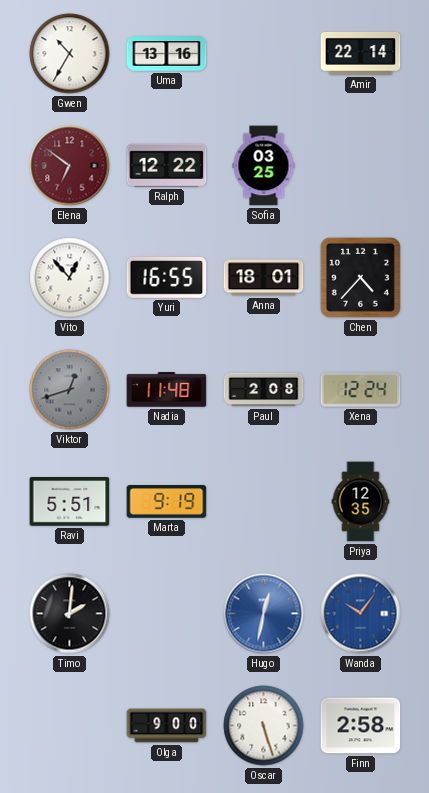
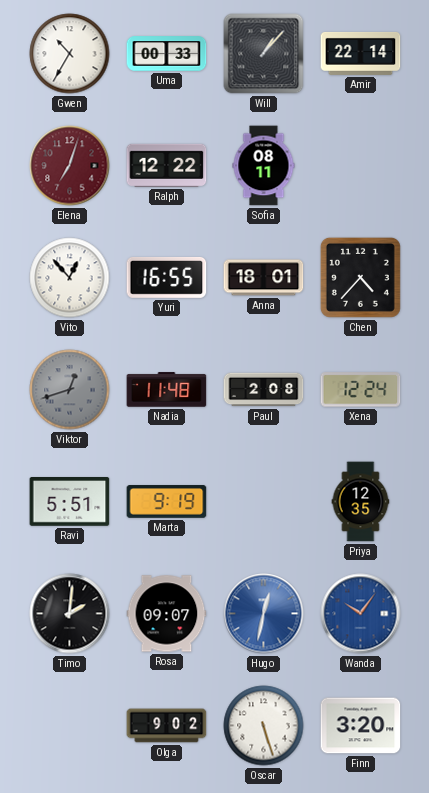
Uma: 13:16 -> 00:33 (167, 54)
Will: none -> 1:07 (264, 54)
Elena: 6:51 -> 7:03 (70, 166)
Sofia: 03:25 -> 08:11 (264, 166)
Rosa: none -> 09:07 (167, 614)
Olga: 9:00 -> 9:02 (167, 726)
Finn: 2:58 -> 3:20 (361, 726)
